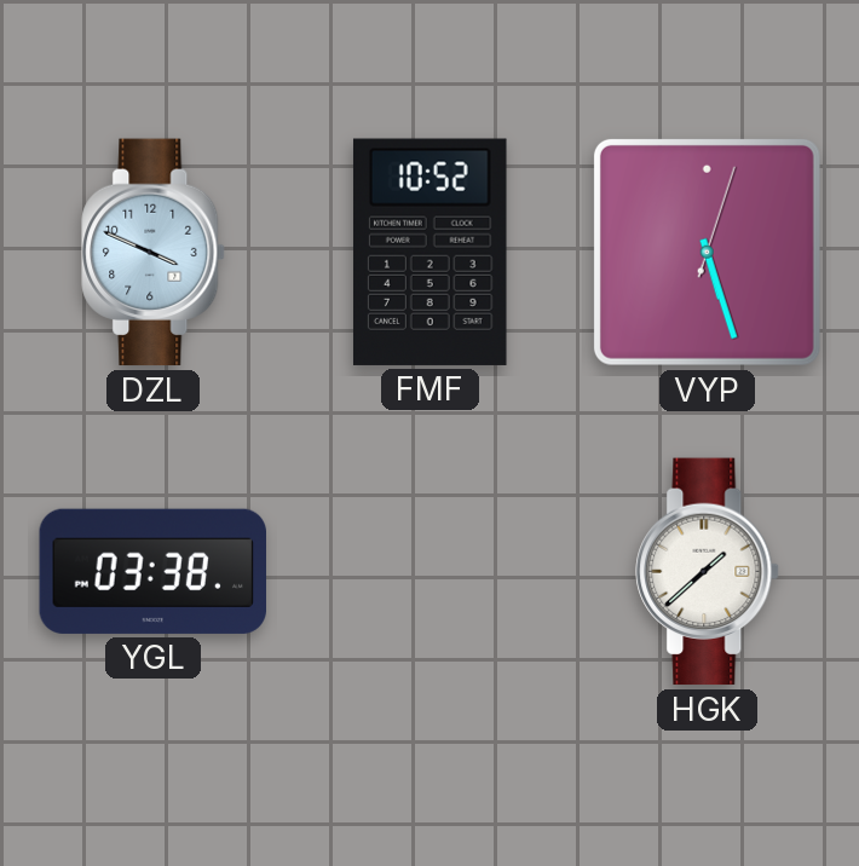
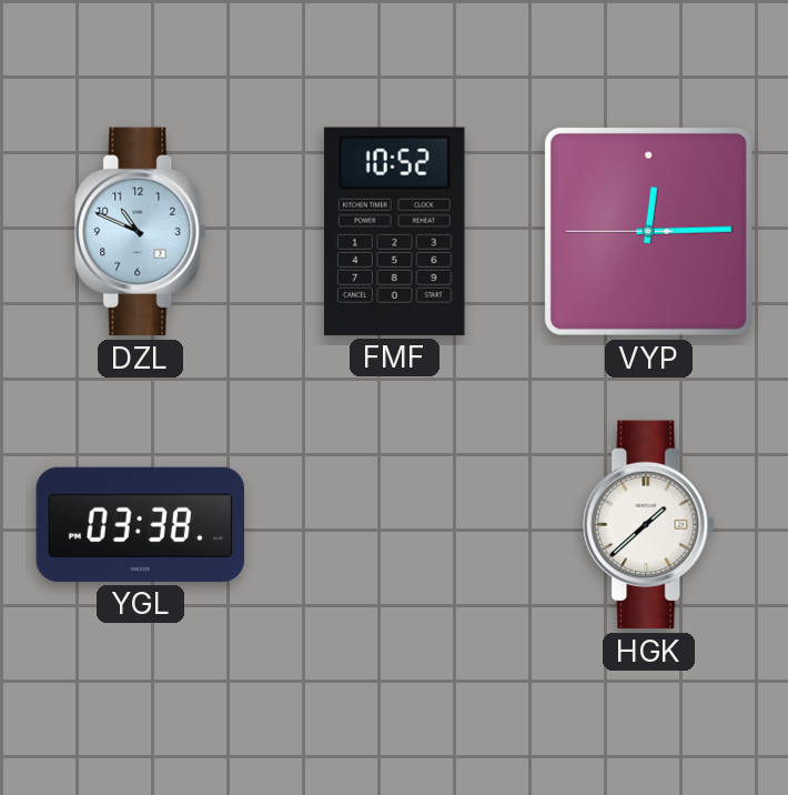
DZL: 3:49 -> 10:49 (141, 232)
VYP: 5:27 -> 12:14 (648, 231)
